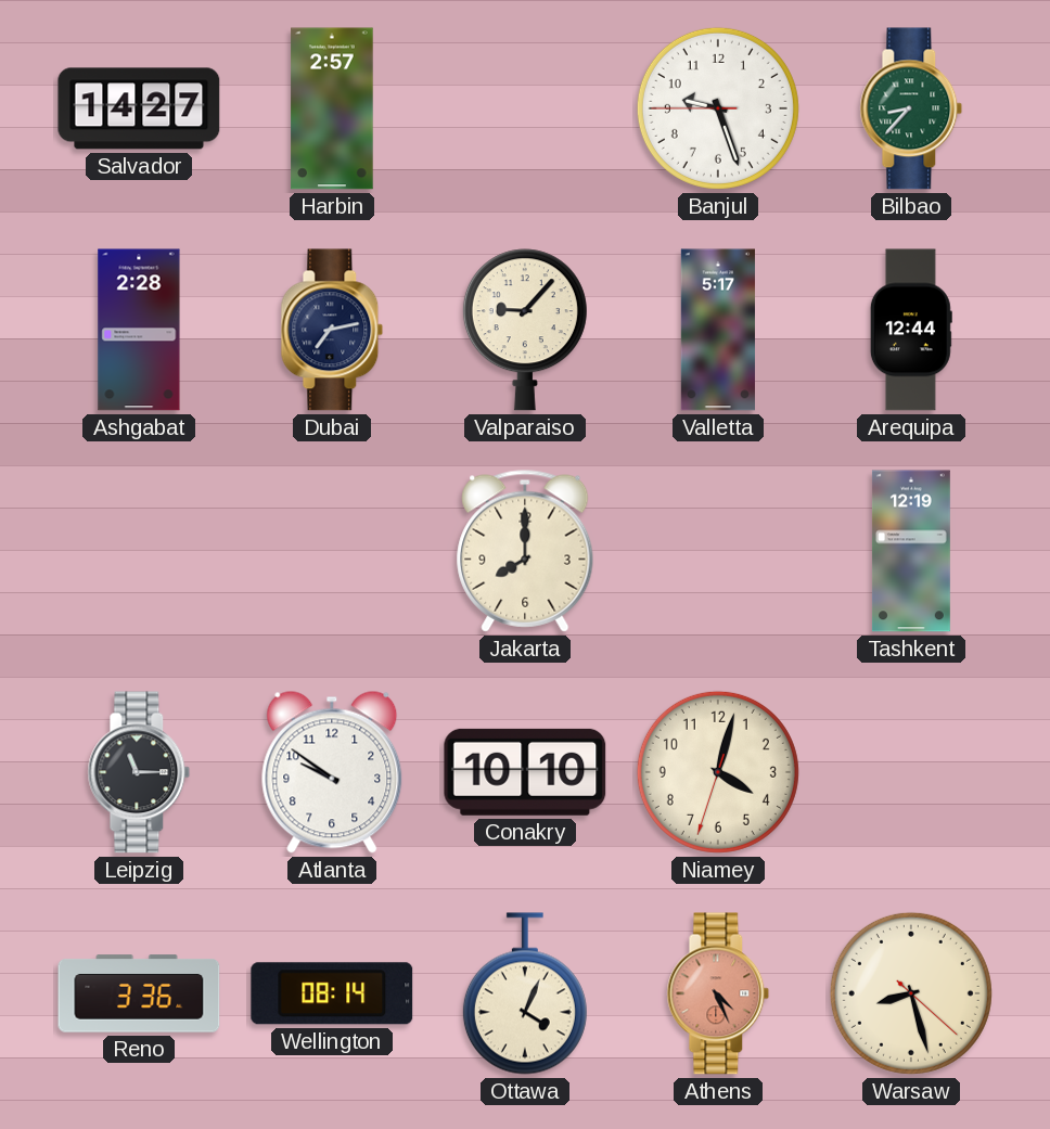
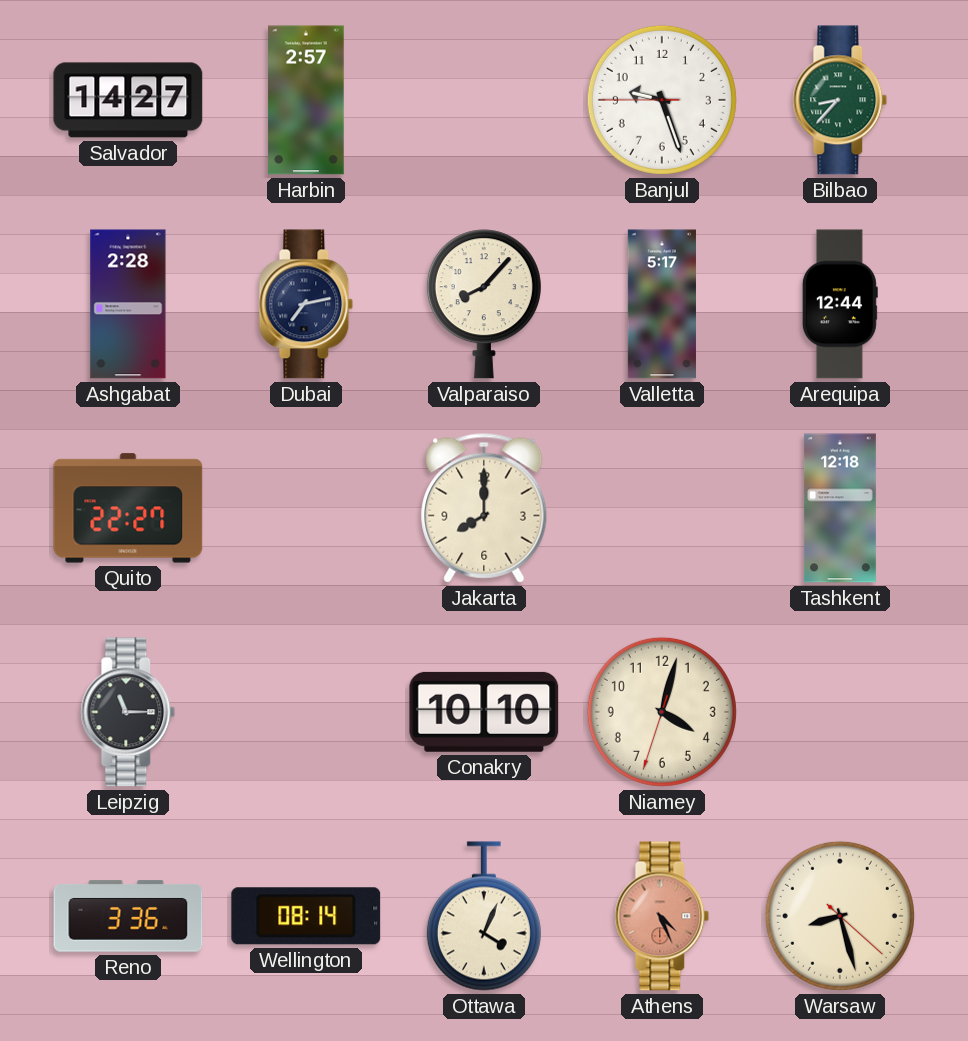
Valparaiso: 9:07 -> 8:07 (484, 304)
Quito: none -> 22:27 (128, 508)
Tashkent: 12:19 -> 12:18 (840, 508)
Atlanta: 9:51 -> none (332, 772)
